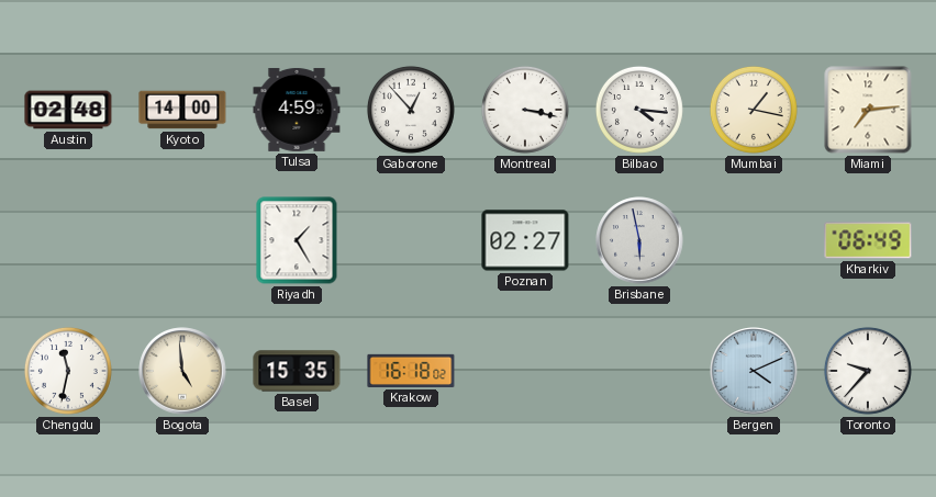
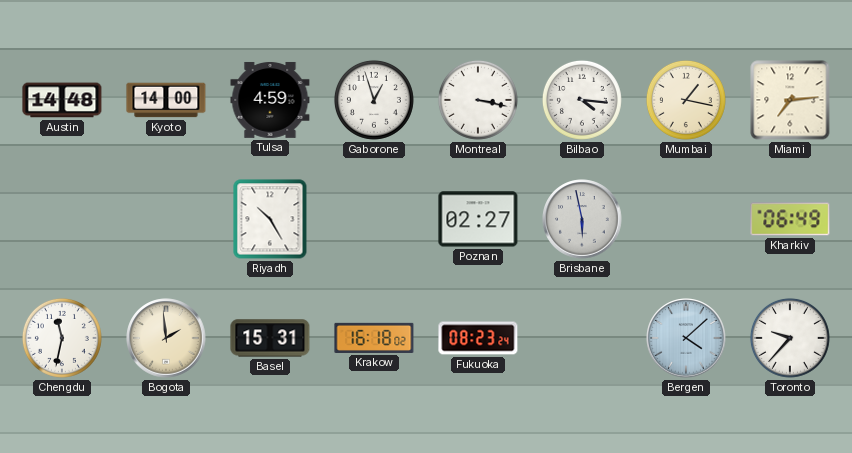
Austin: 02:48 -> 14:48 (62, 100)
Gaborone: 12:53 -> 12:57 (374, 100)
Riyadh: 1:25 -> 10:25 (270, 219)
Bogota: 4:59 -> 1:59 (166, 338)
Basel: 15:35 -> 15:31 (270, 338)
Fukuoka: none -> 08:23 (478, 338)
Bergen: 4:11 -> 4:08 (686, 338)
